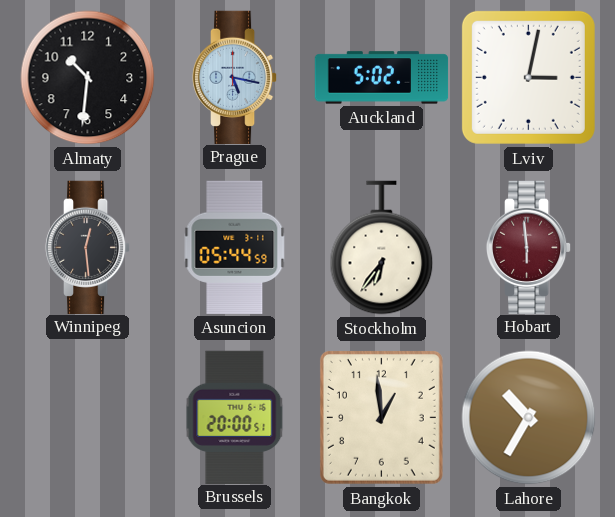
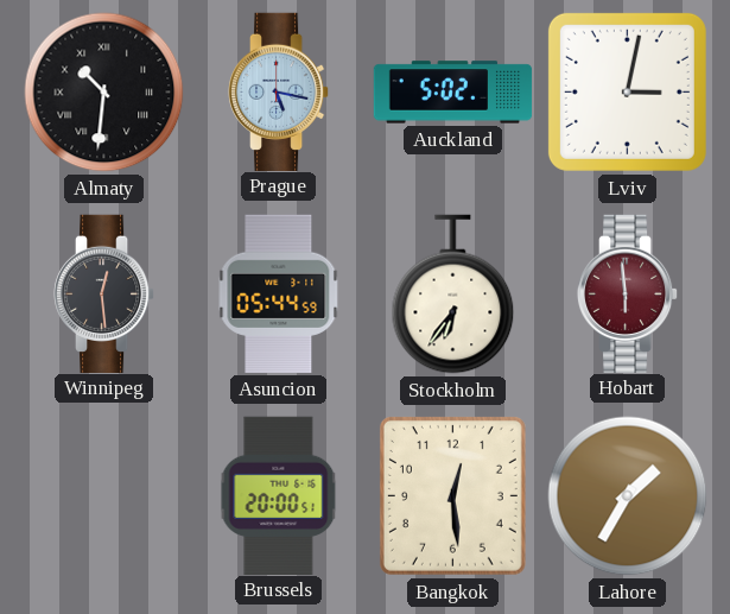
Almaty numerals: Arabic -> Roman (104, 93)
Bangkok: 12:59 -> 12:29 (452, 495)
Lahore: 10:35 -> 1:35 (628, 496)
